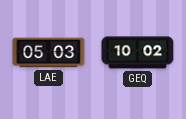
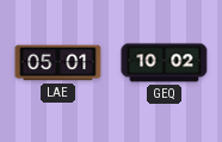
LAE: 05:03 -> 05:01 (58, 63)
